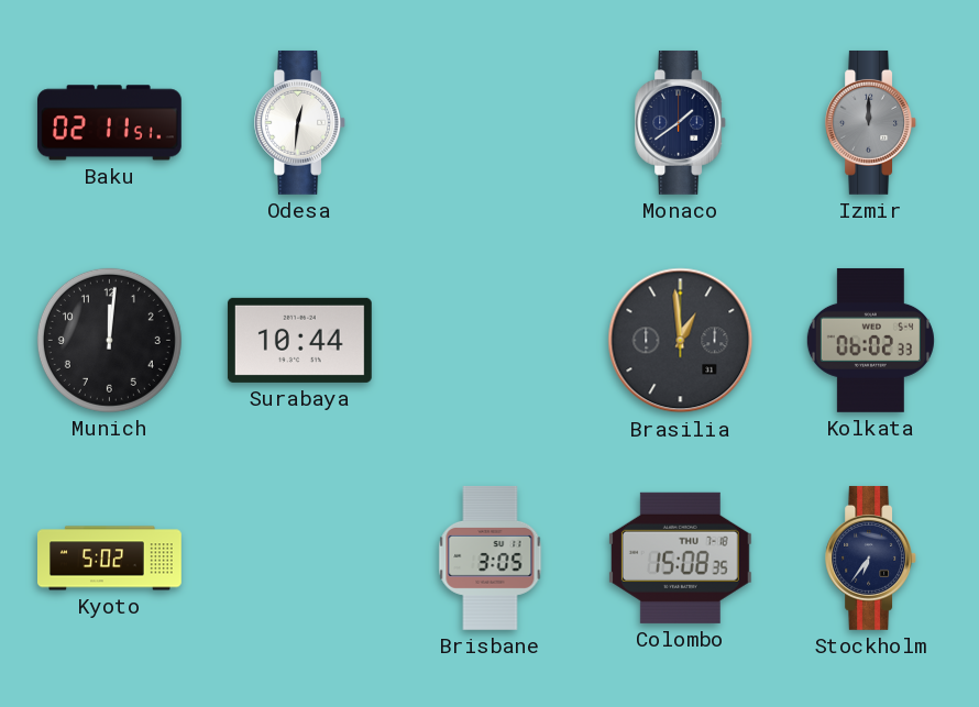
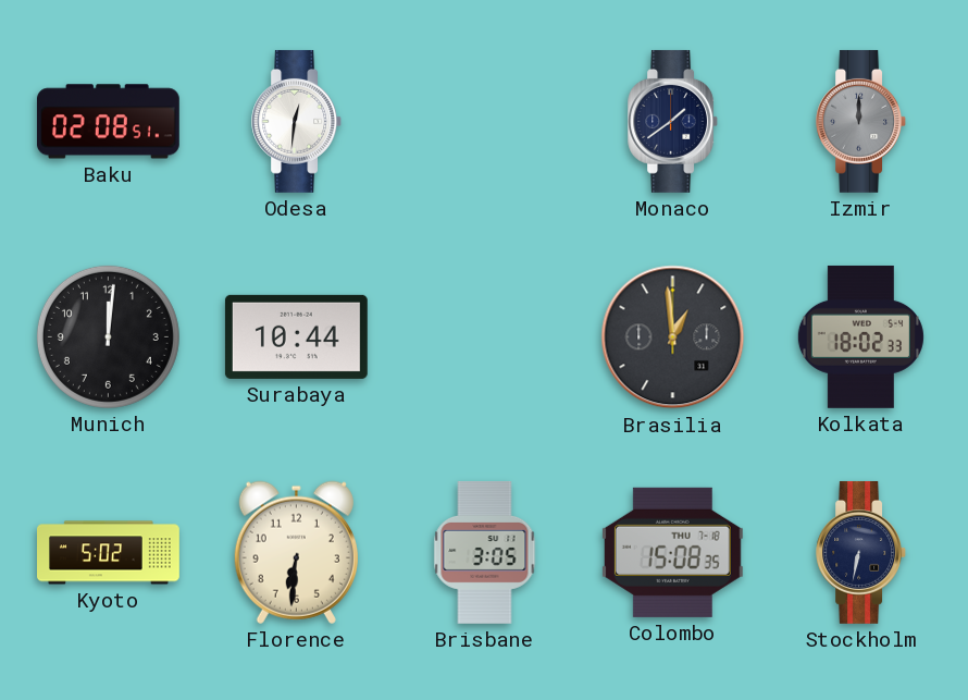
Baku: 02:11 -> 02:08 (108, 122)
Kolkata: 06:02 -> 18:02 (860, 336)
Florence: none -> 6:31 (296, 552)
Stockholm: 6:36 -> 6:32 (861, 552)
